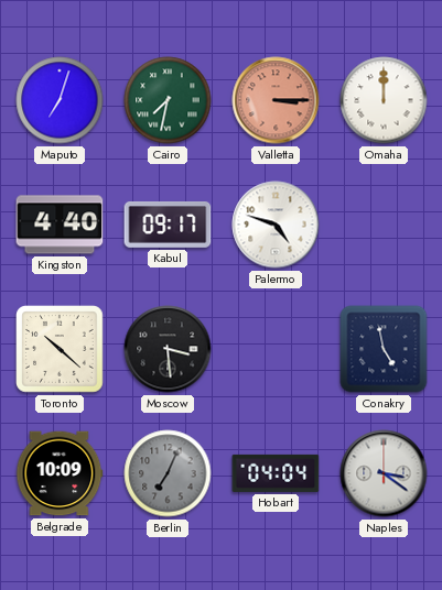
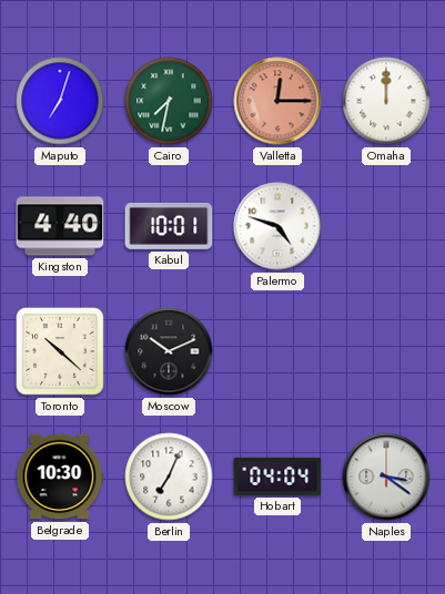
Valletta: 3:15 -> 12:15 (277, 101)
Kabul: 09:17 -> 10:01 (169, 226)
Moscow: 3:29 -> 10:11 (169, 351)
Conakry: 4:58 -> none (384, 349)
Belgrade: 10:09 -> 10:30 (60, 477)
Berlin dial: grey -> white (169, 477)
